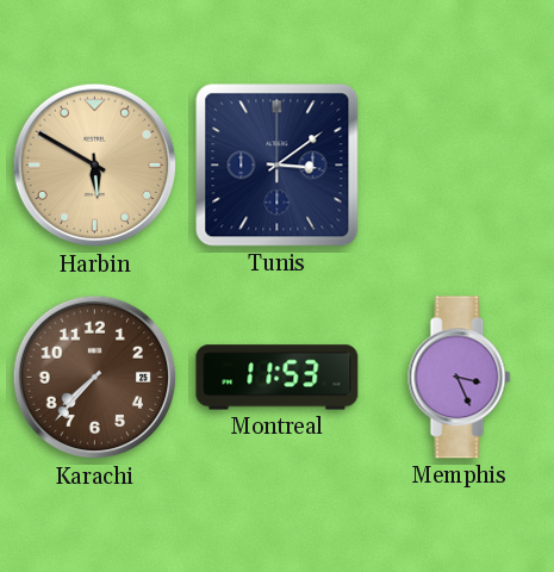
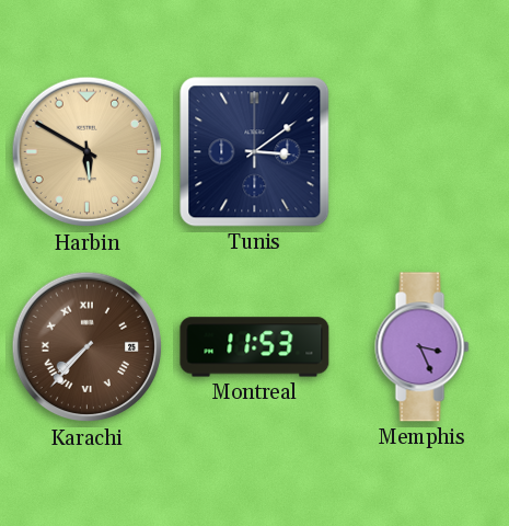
Karachi numerals: Arabic -> Roman (88, 347)
